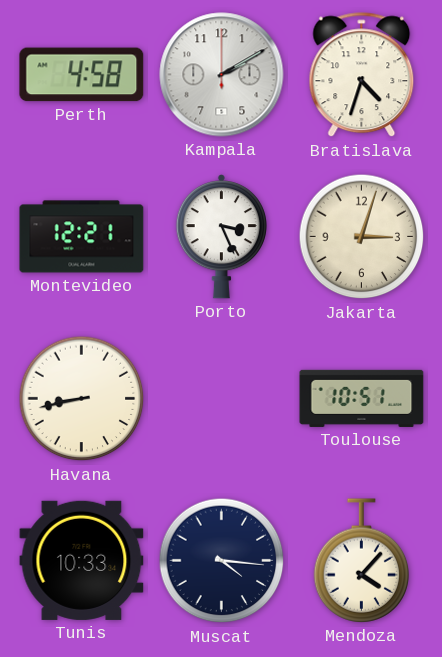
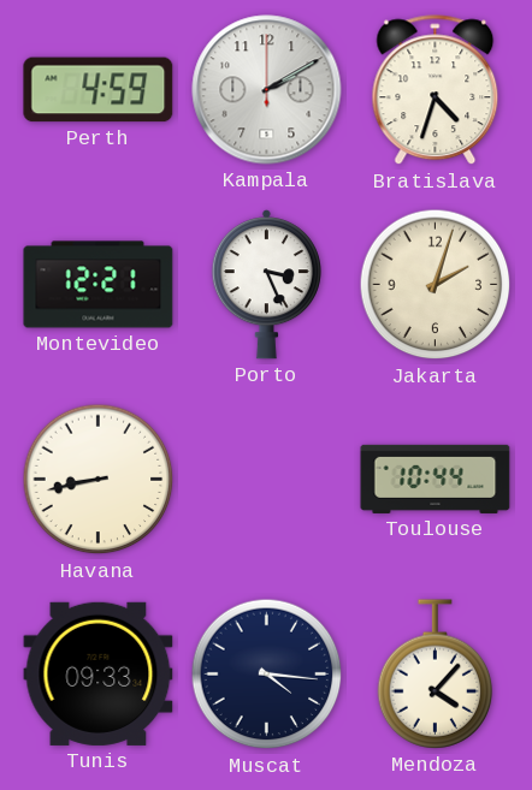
Perth: 4:58 -> 4:59 (99, 90)
Jakarta: 3:03 -> 2:03 (436, 285)
Toulouse: 10:51 -> 10:44 (436, 479)
Tunis: 10:33 -> 09:33 (99, 673)
